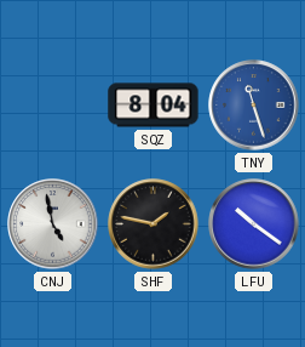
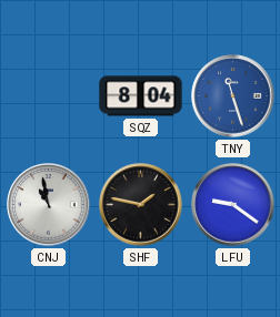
CNJ: 4:58 -> 10:58 (49, 205)
LFU: 10:21 -> 9:21 (233, 205)
